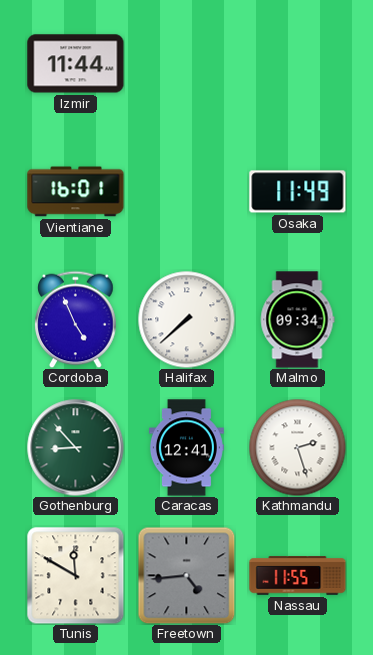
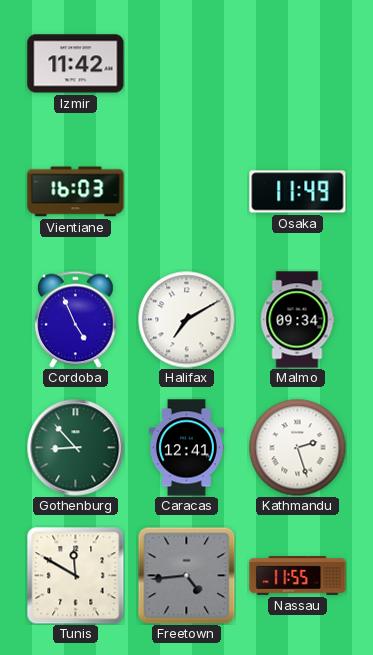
Izmir: 11:44 -> 11:42 (76, 64)
Vientiane: 16:01 -> 16:03 (76, 192)
Halifax: 7:38 -> 7:10 (186, 319)
